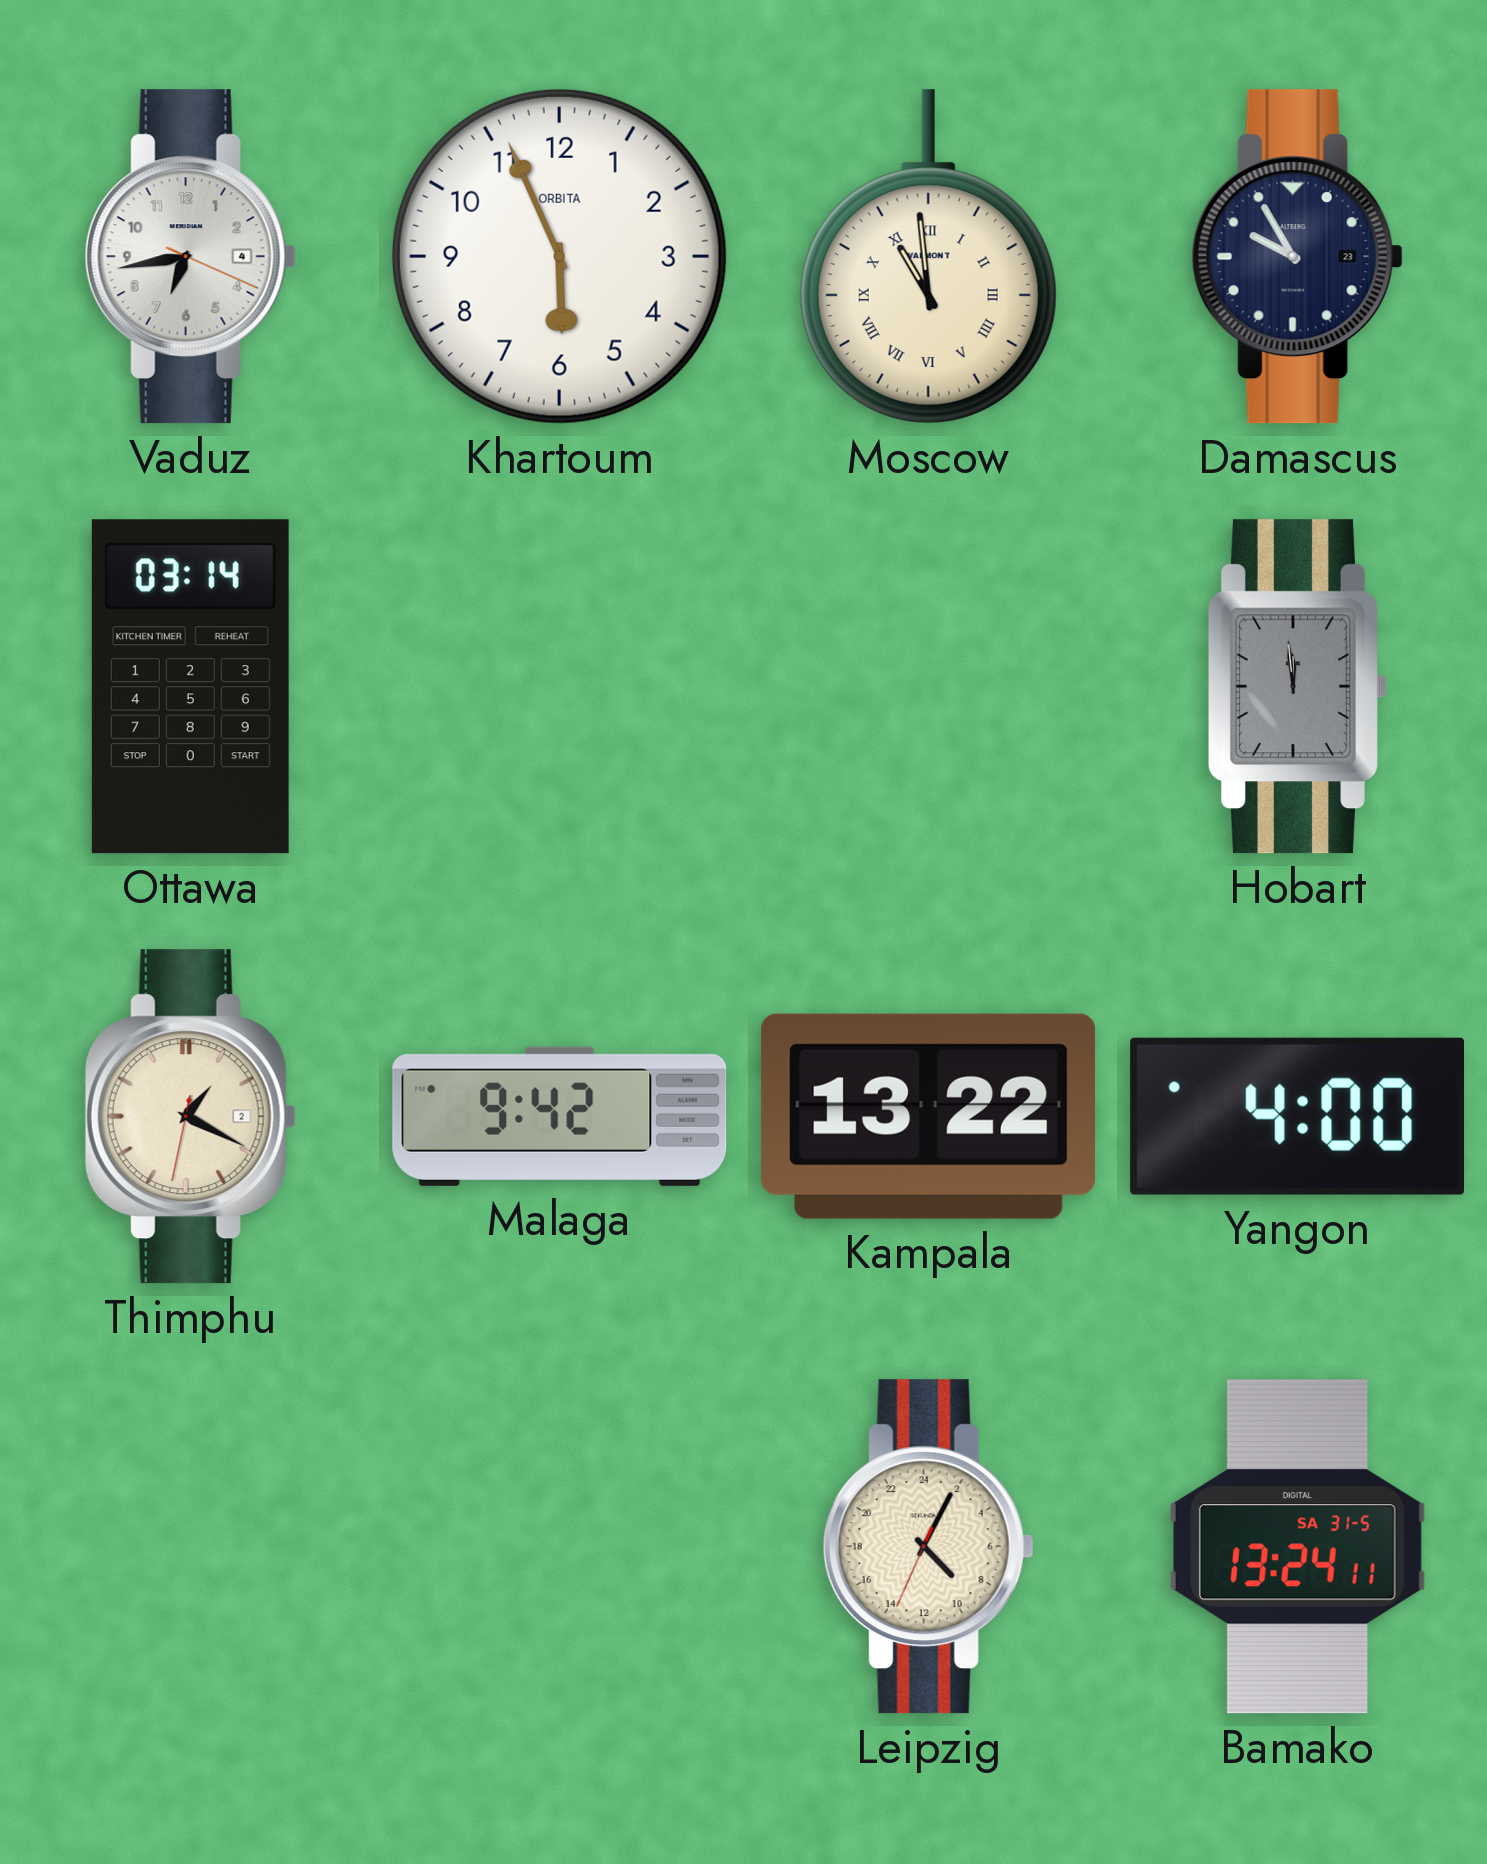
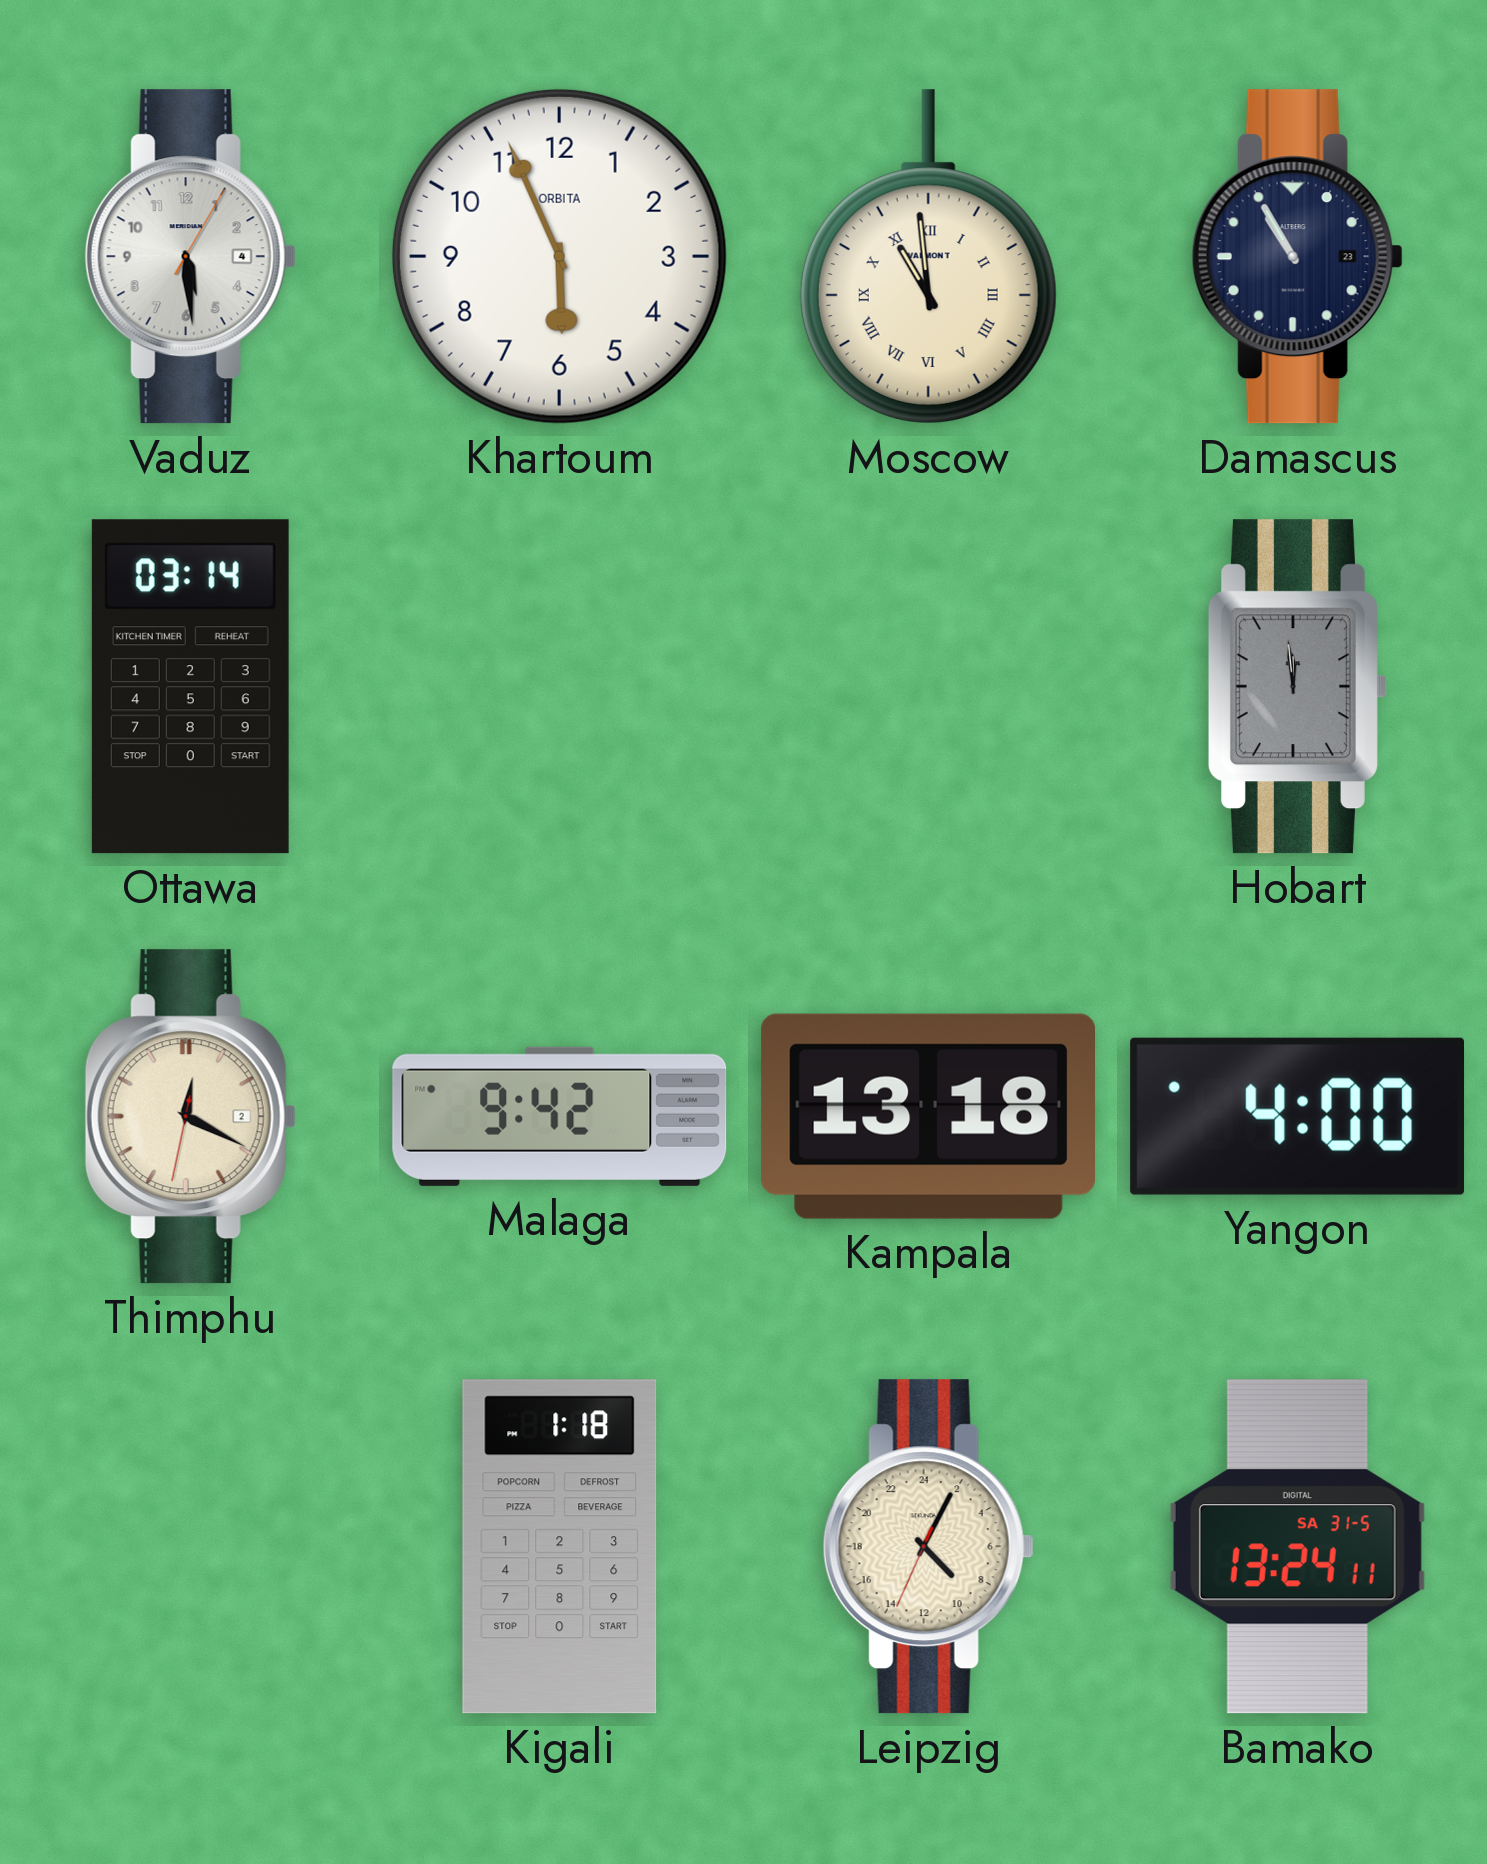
Vaduz: 6:43 -> 5:29 (190, 257)
Damascus: 9:55 -> 10:55 (1297, 257)
Thimphu: 1:19 -> 12:19 (190, 1117)
Kampala: 13:22 -> 13:18 (928, 1116)
Kigali: none -> 1:18 (560, 1547)
